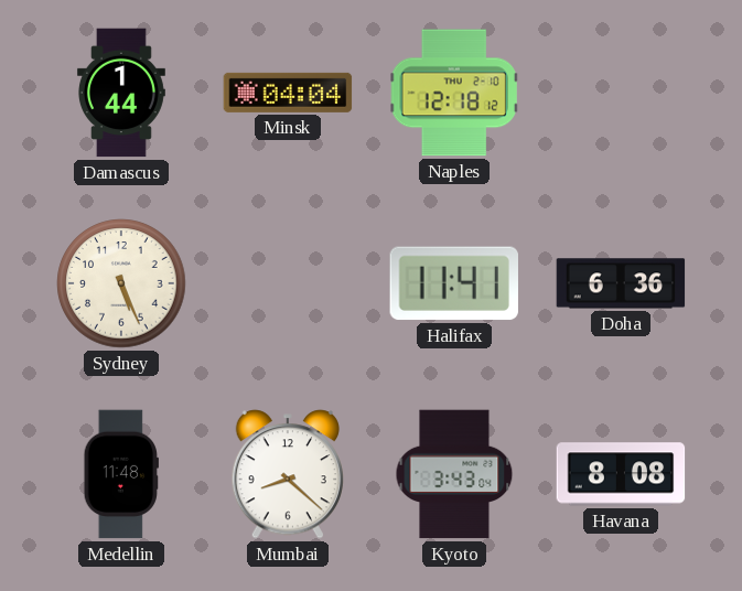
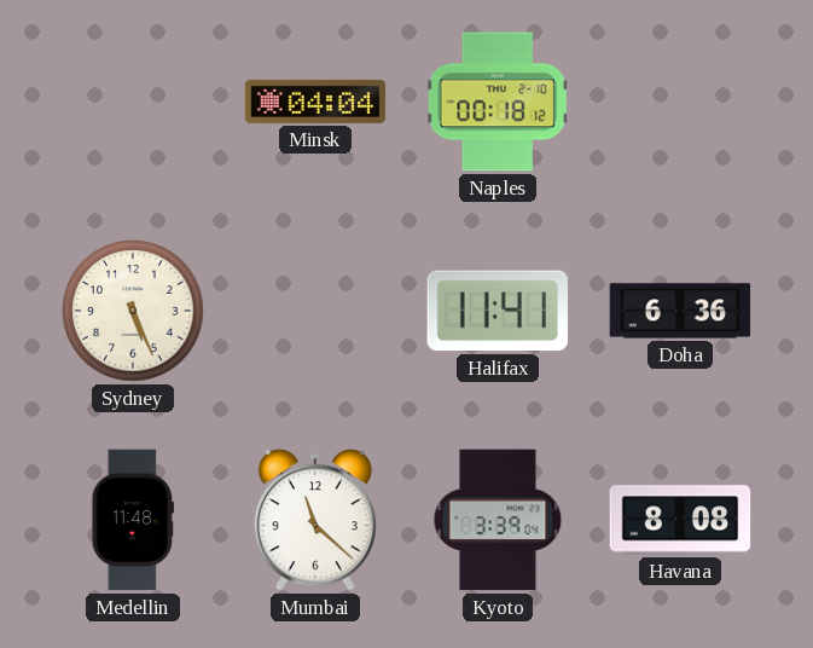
Damascus: 1:44 -> none (121, 93)
Naples: 12:18 -> 00:18 (498, 102)
Mumbai: 8:22 -> 11:22 (314, 520)
Kyoto: 3:43 -> 3:39 (498, 520)
